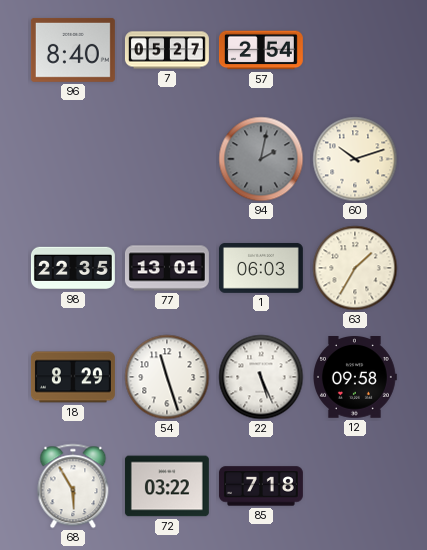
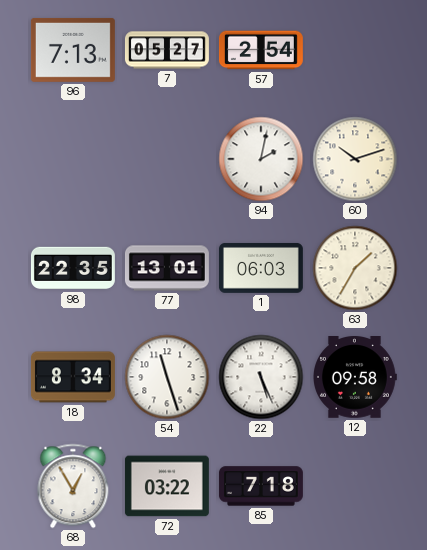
96: 8:40 -> 7:13 (73, 50)
94 dial: grey -> white (261, 159)
18: 8:29 -> 8:34 (73, 377)
68: 5:55 -> 12:55 (73, 486)
